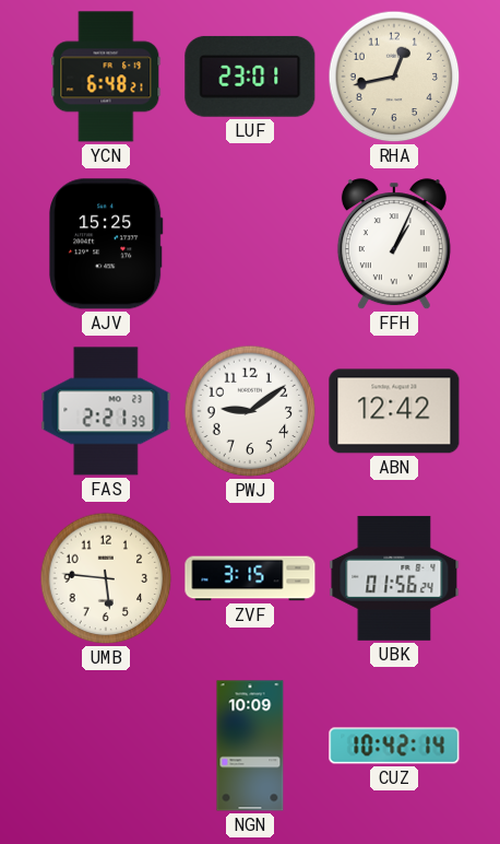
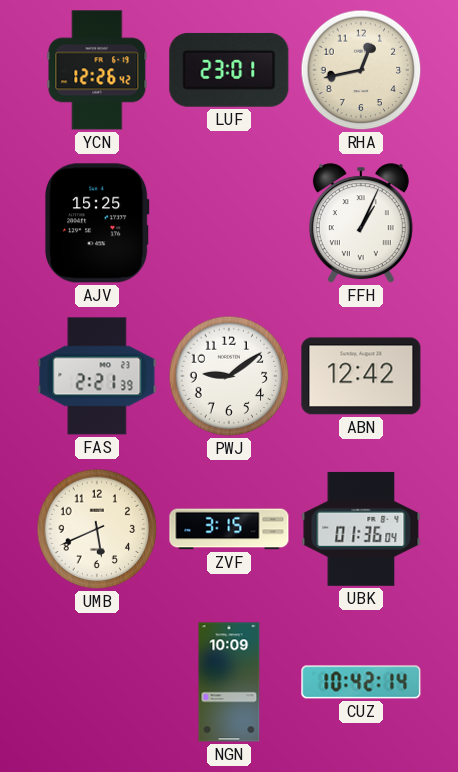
YCN: 6:48 -> 12:26 (97, 70)
UMB: 5:46 -> 5:41 (97, 529)
UBK: 01:56 -> 01:36 (361, 529)
